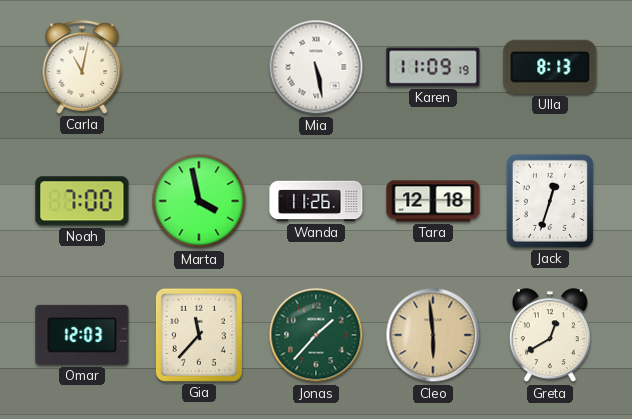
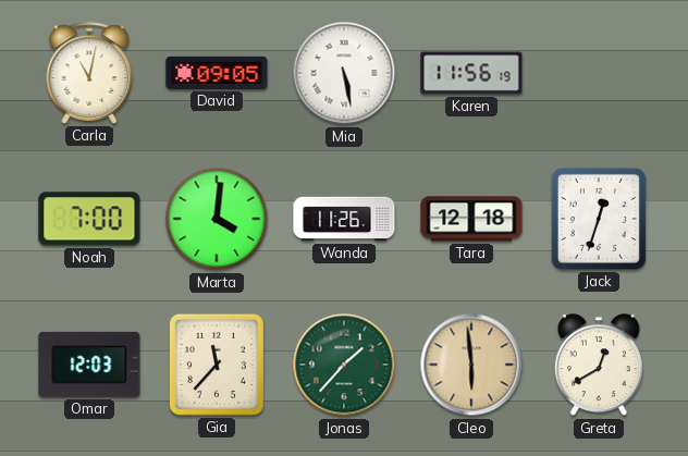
David: none -> 09:05 (217, 73)
Karen: 11:09 -> 11:56 (471, 73)
Ulla: 8:13 -> none (550, 67)
Marta: 3:58 -> 4:01 (217, 219)
